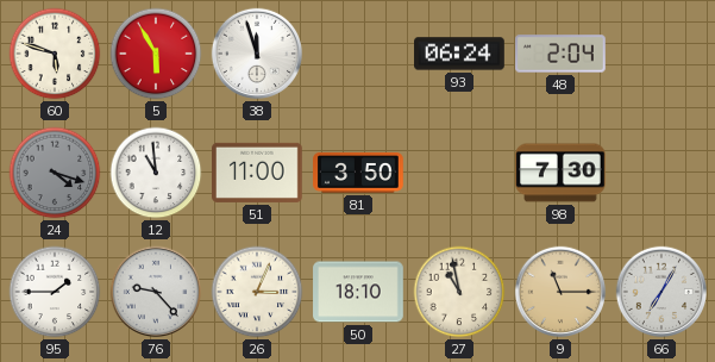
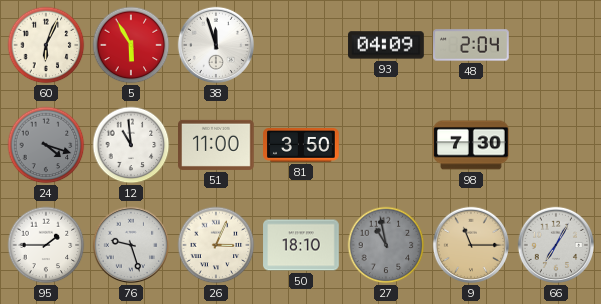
60: 5:48 -> 6:04 (46, 45)
93: 06:24 -> 04:09 (386, 45)
76: 9:23 -> 9:27 (131, 245)
27 dial: cream -> grey (386, 245)
